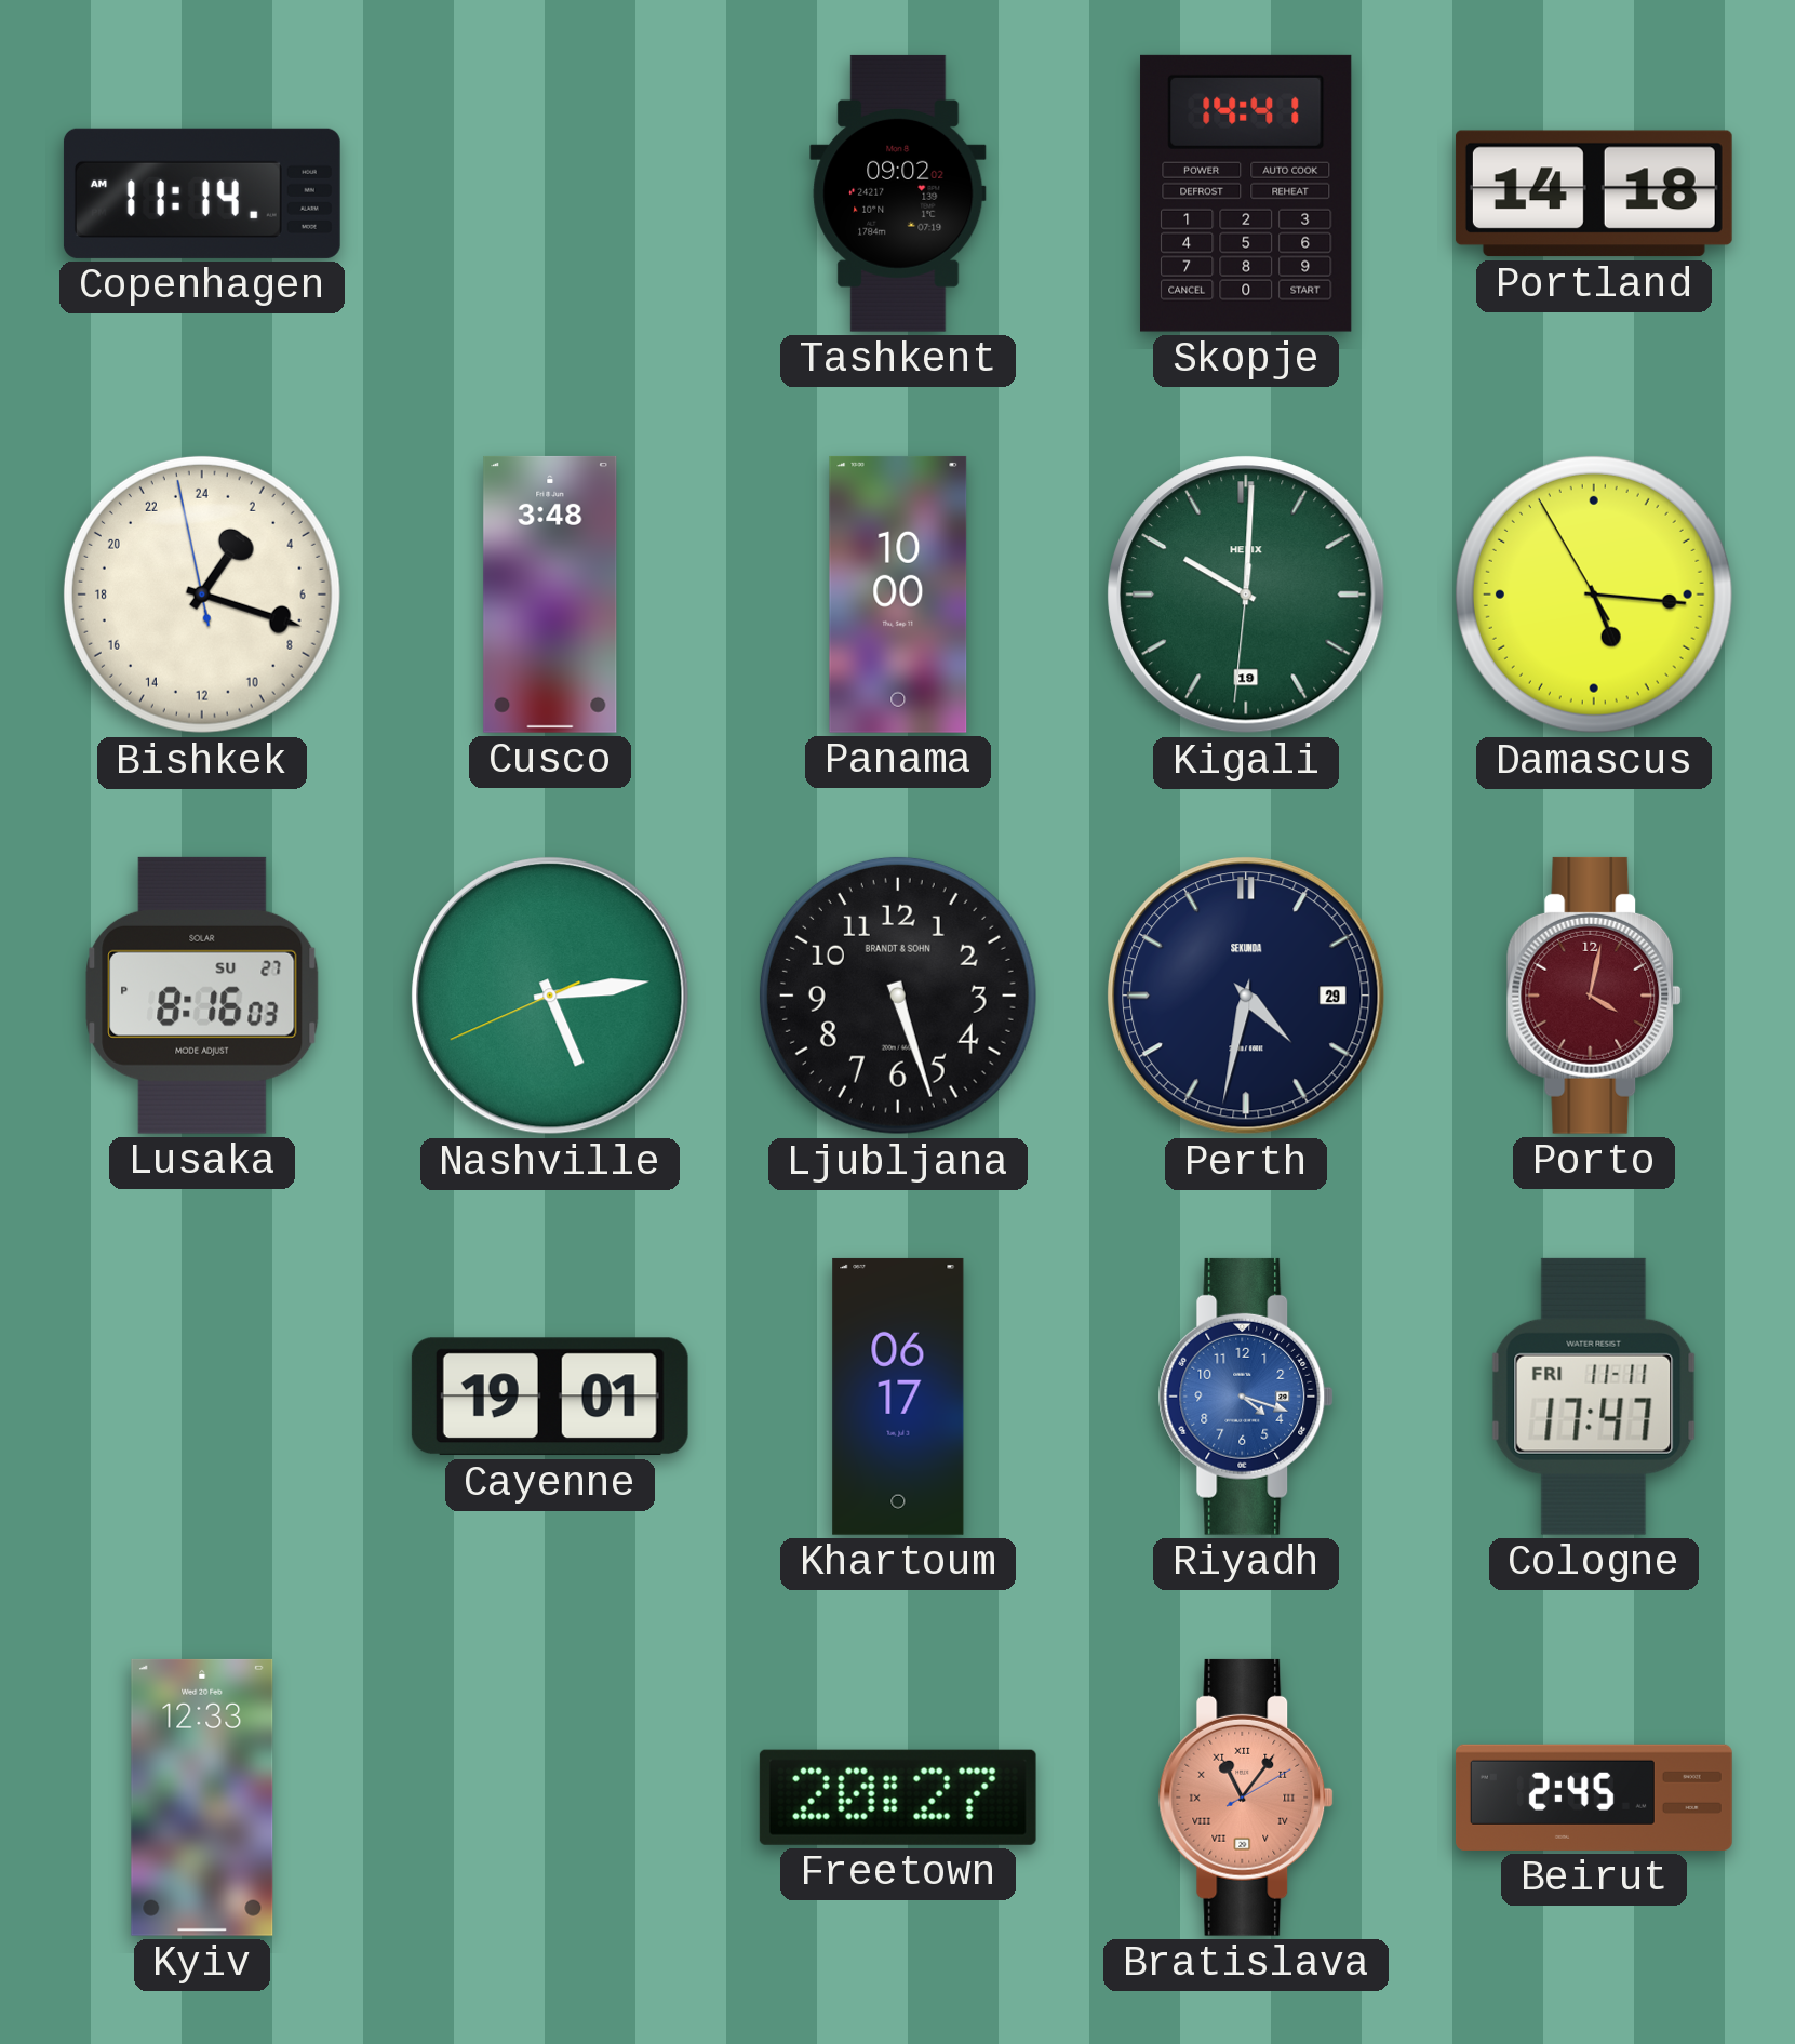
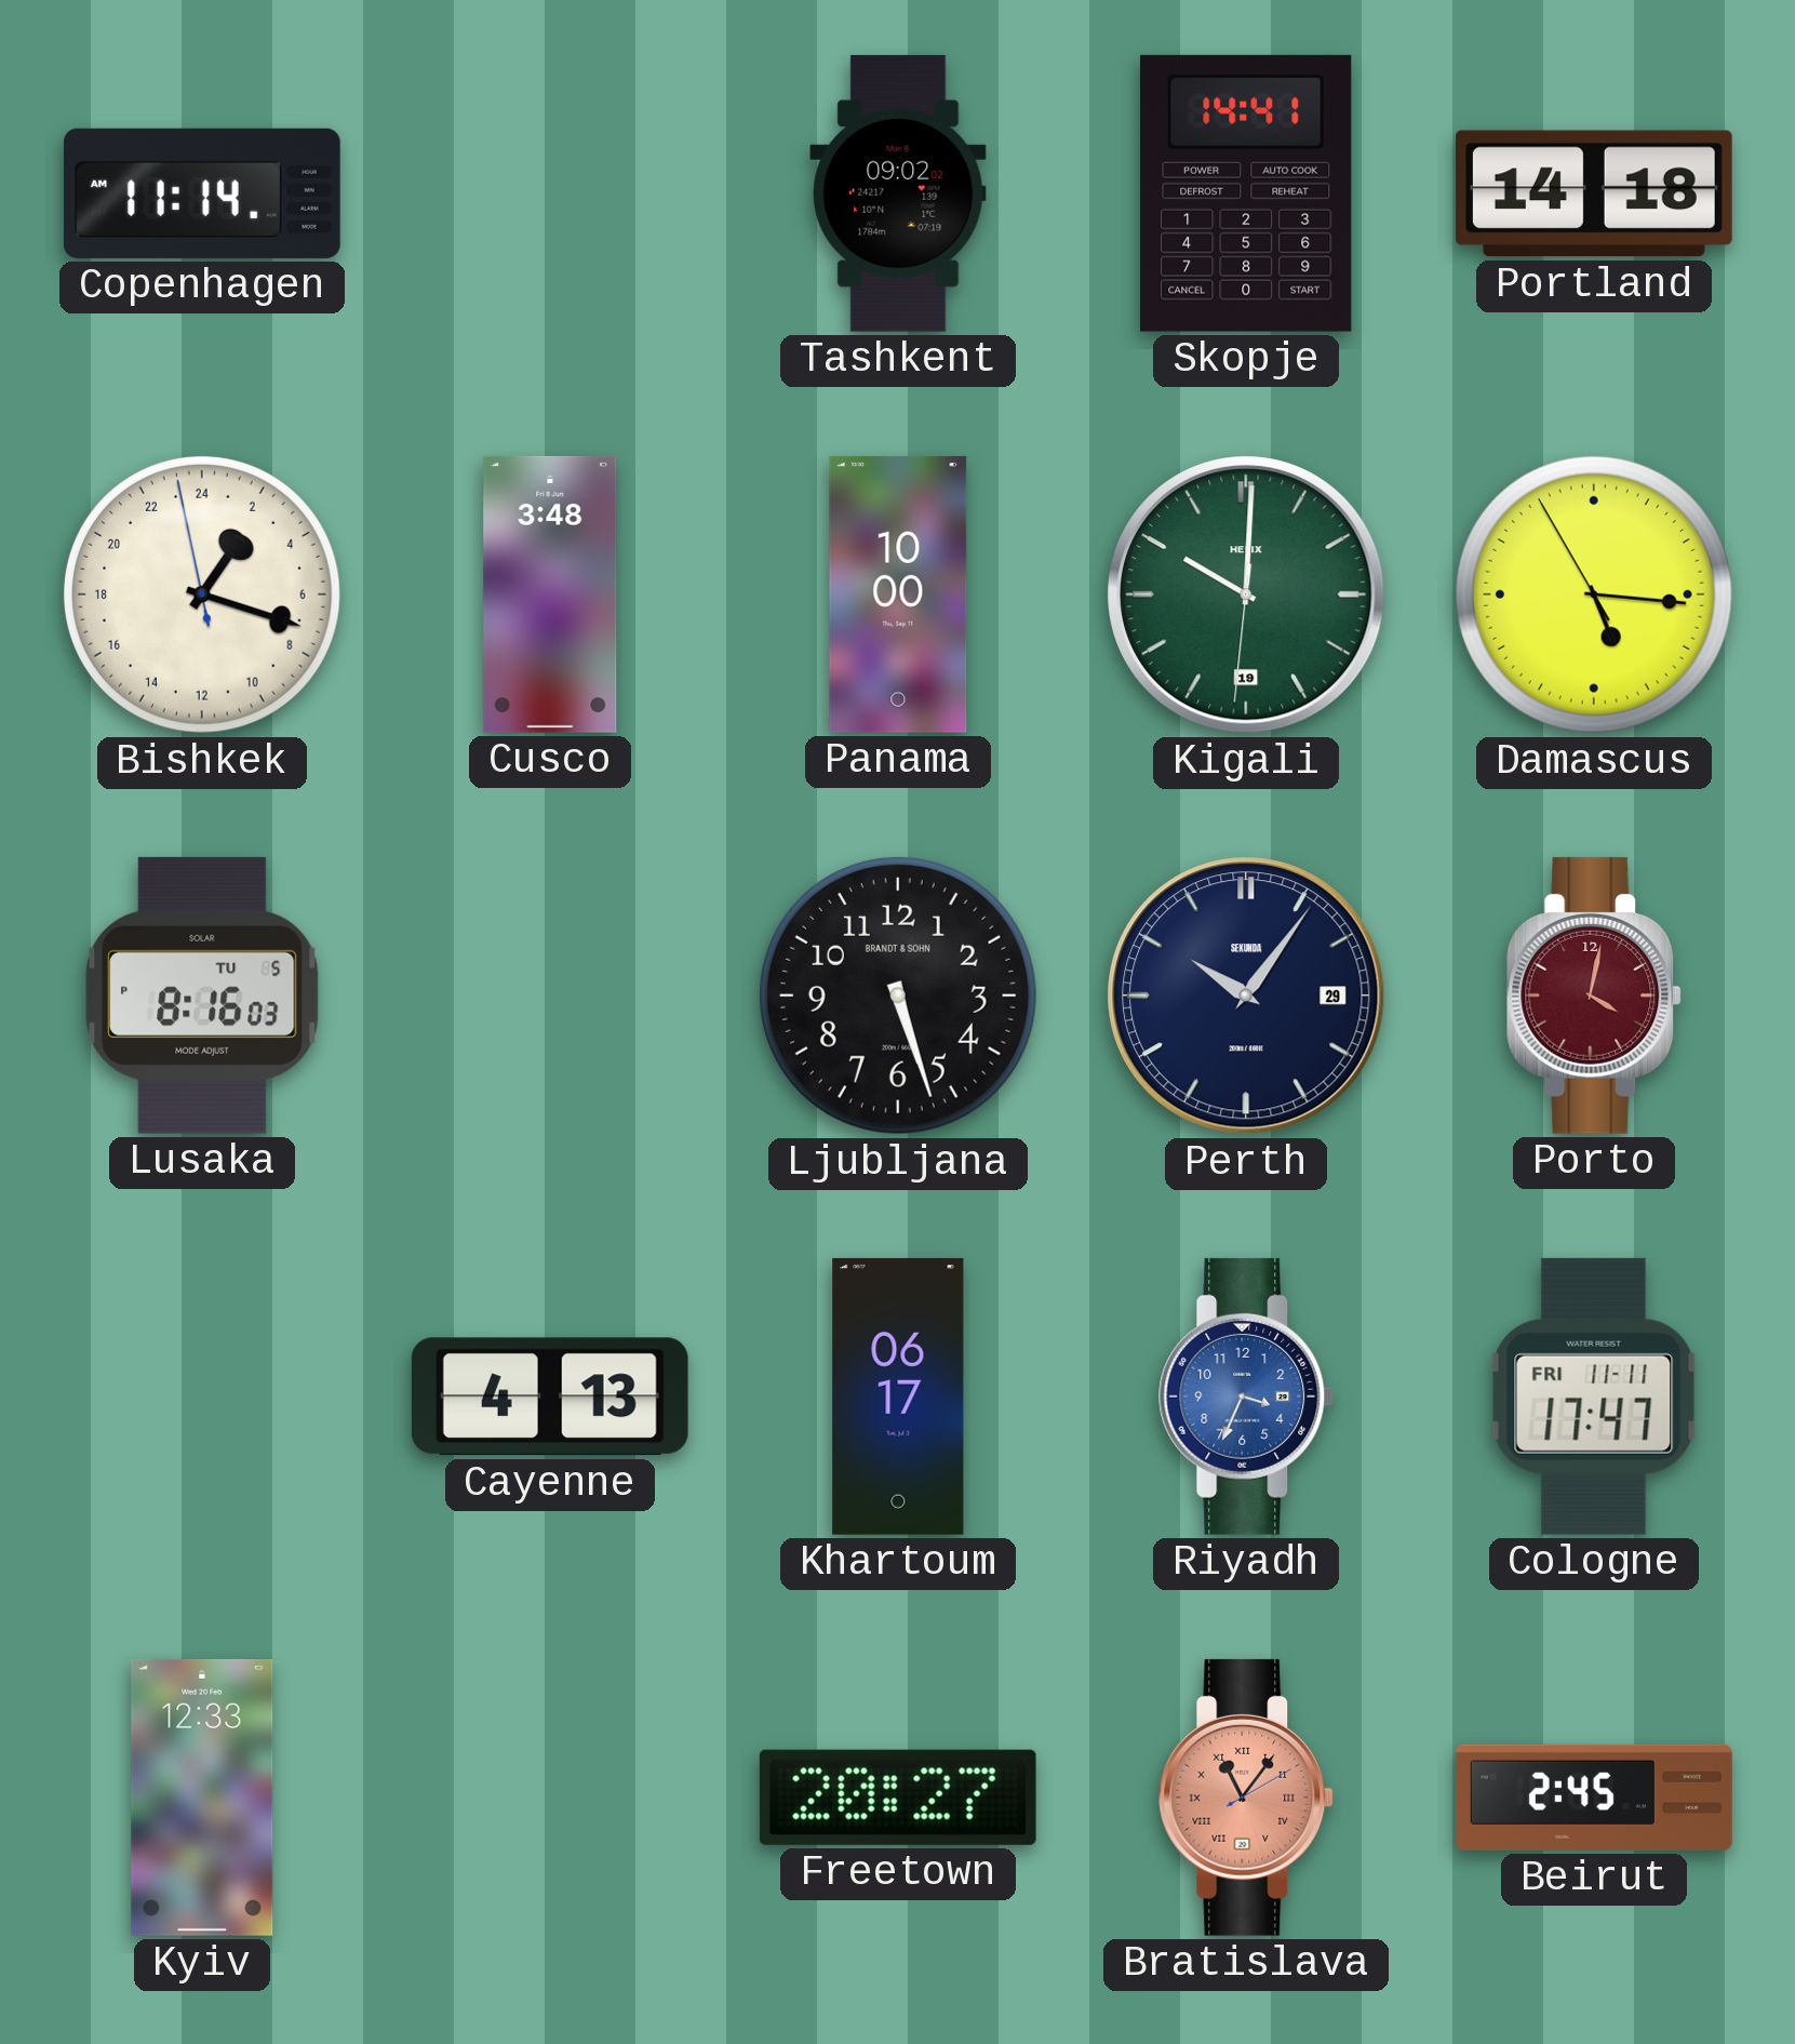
Lusaka date: SU 27 -> TU 5 (202, 996)
Nashville: 5:13 -> none (550, 996)
Perth: 4:32 -> 10:06 (1246, 996)
Cayenne: 19:01 -> 4:13 (550, 1397)
Riyadh: 4:18 -> 3:34 (1246, 1397)
